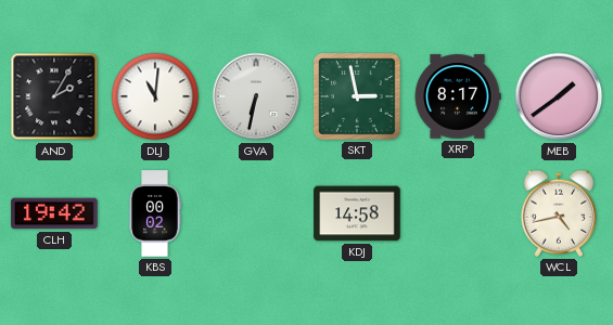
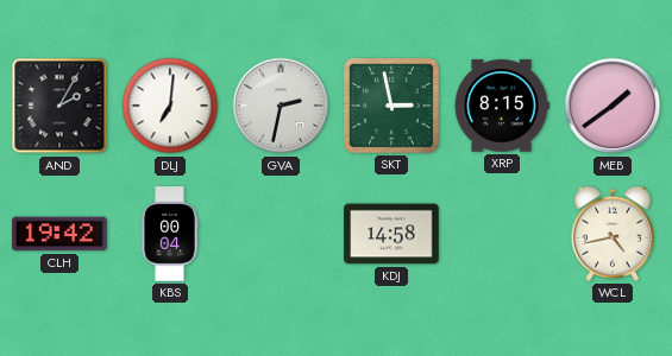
DLJ: 11:01 -> 7:01 (170, 106)
GVA: 6:32 -> 2:32 (281, 106)
XRP: 8:17 -> 8:15 (502, 106)
KBS: 00:02 -> 00:04 (170, 234)
